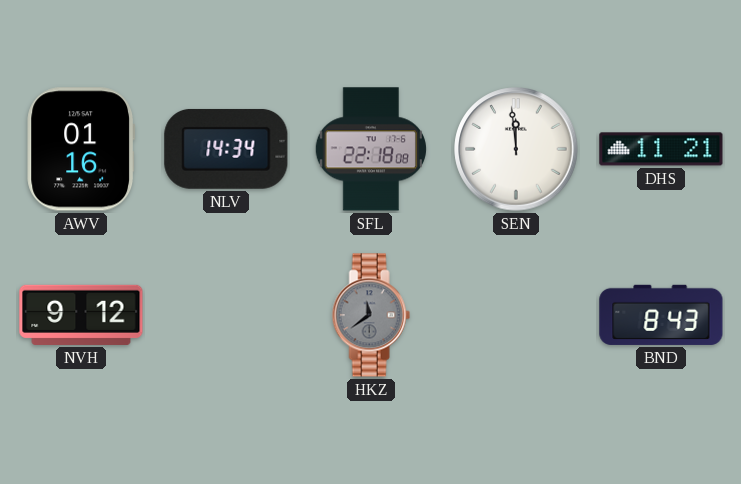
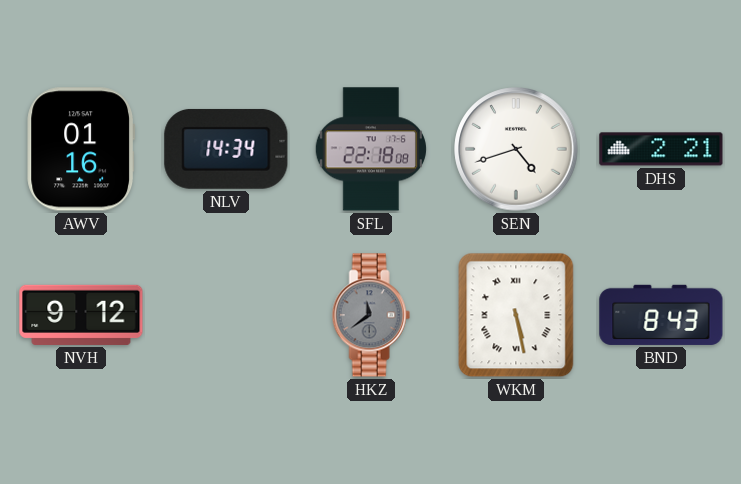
SEN: 11:59 -> 4:42 (516, 149)
DHS: 11:21 -> 2:21 (661, 149)
WKM: none -> 5:28 (516, 315)
